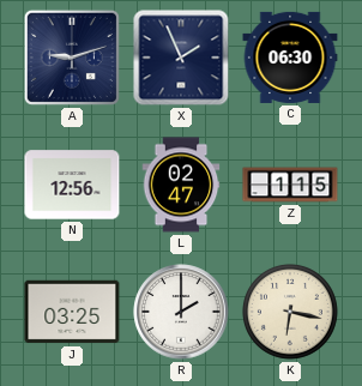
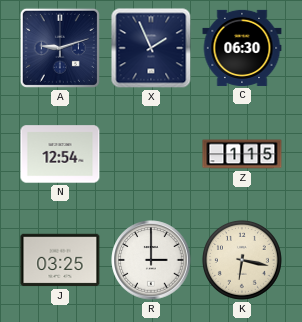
N: 12:56 -> 12:54 (60, 154)
L: 02:47 -> none (181, 185)
R: 2:00 -> 3:00 (151, 260)
